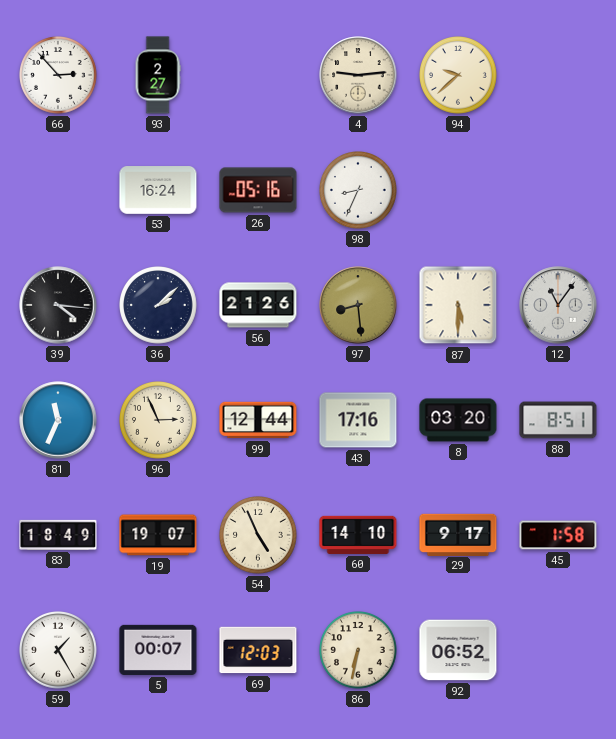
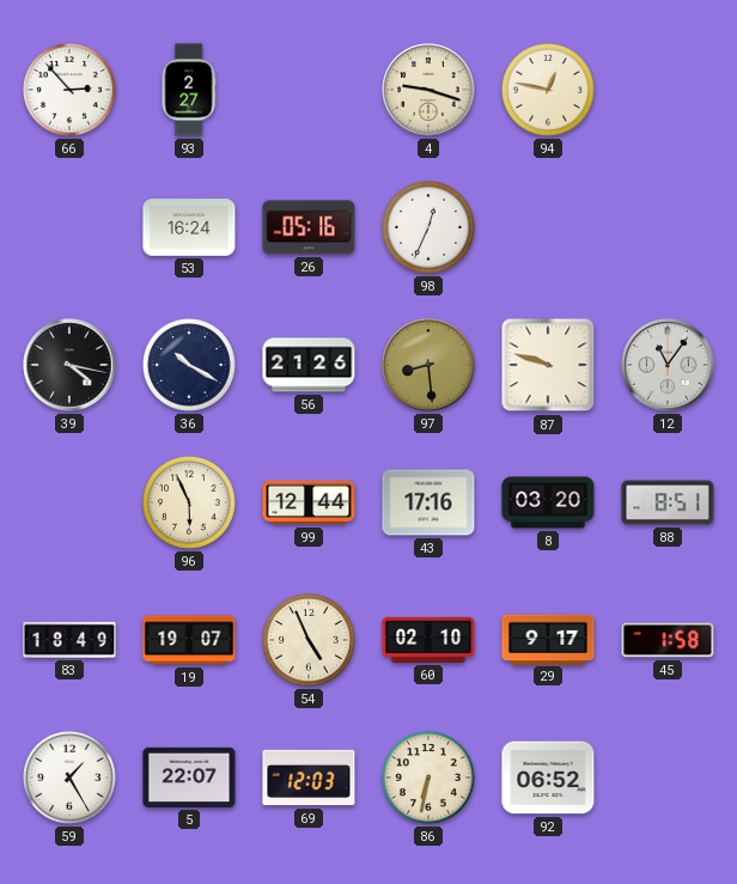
4: 9:14 -> 9:18 (428, 90)
94: 9:38 -> 12:47 (549, 91)
98: 8:34 -> 12:34 (430, 228)
39: 4:16 -> 4:17 (69, 365)
36: 2:08 -> 10:20 (190, 366)
87: 5:30 -> 9:48 (548, 365)
81: 11:34 -> none (58, 420)
96: 2:56 -> 5:56 (190, 504)
60: 14:10 -> 02:10 (428, 640)
5: 00:07 -> 22:07 (189, 778)
